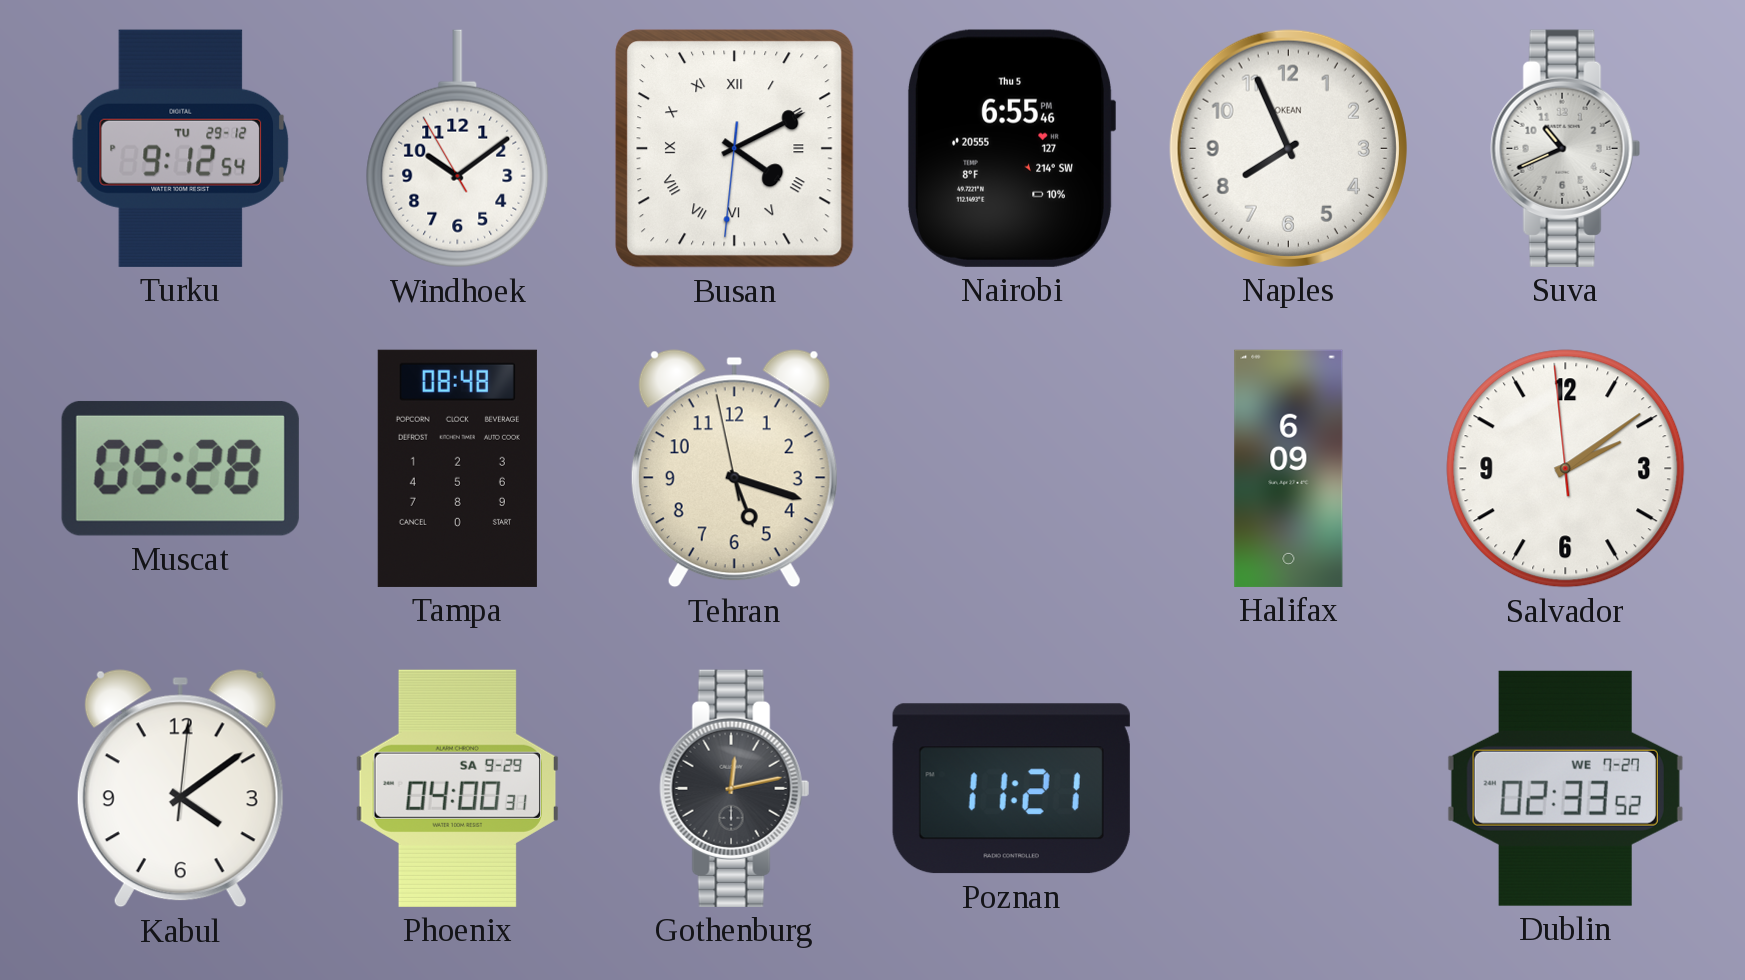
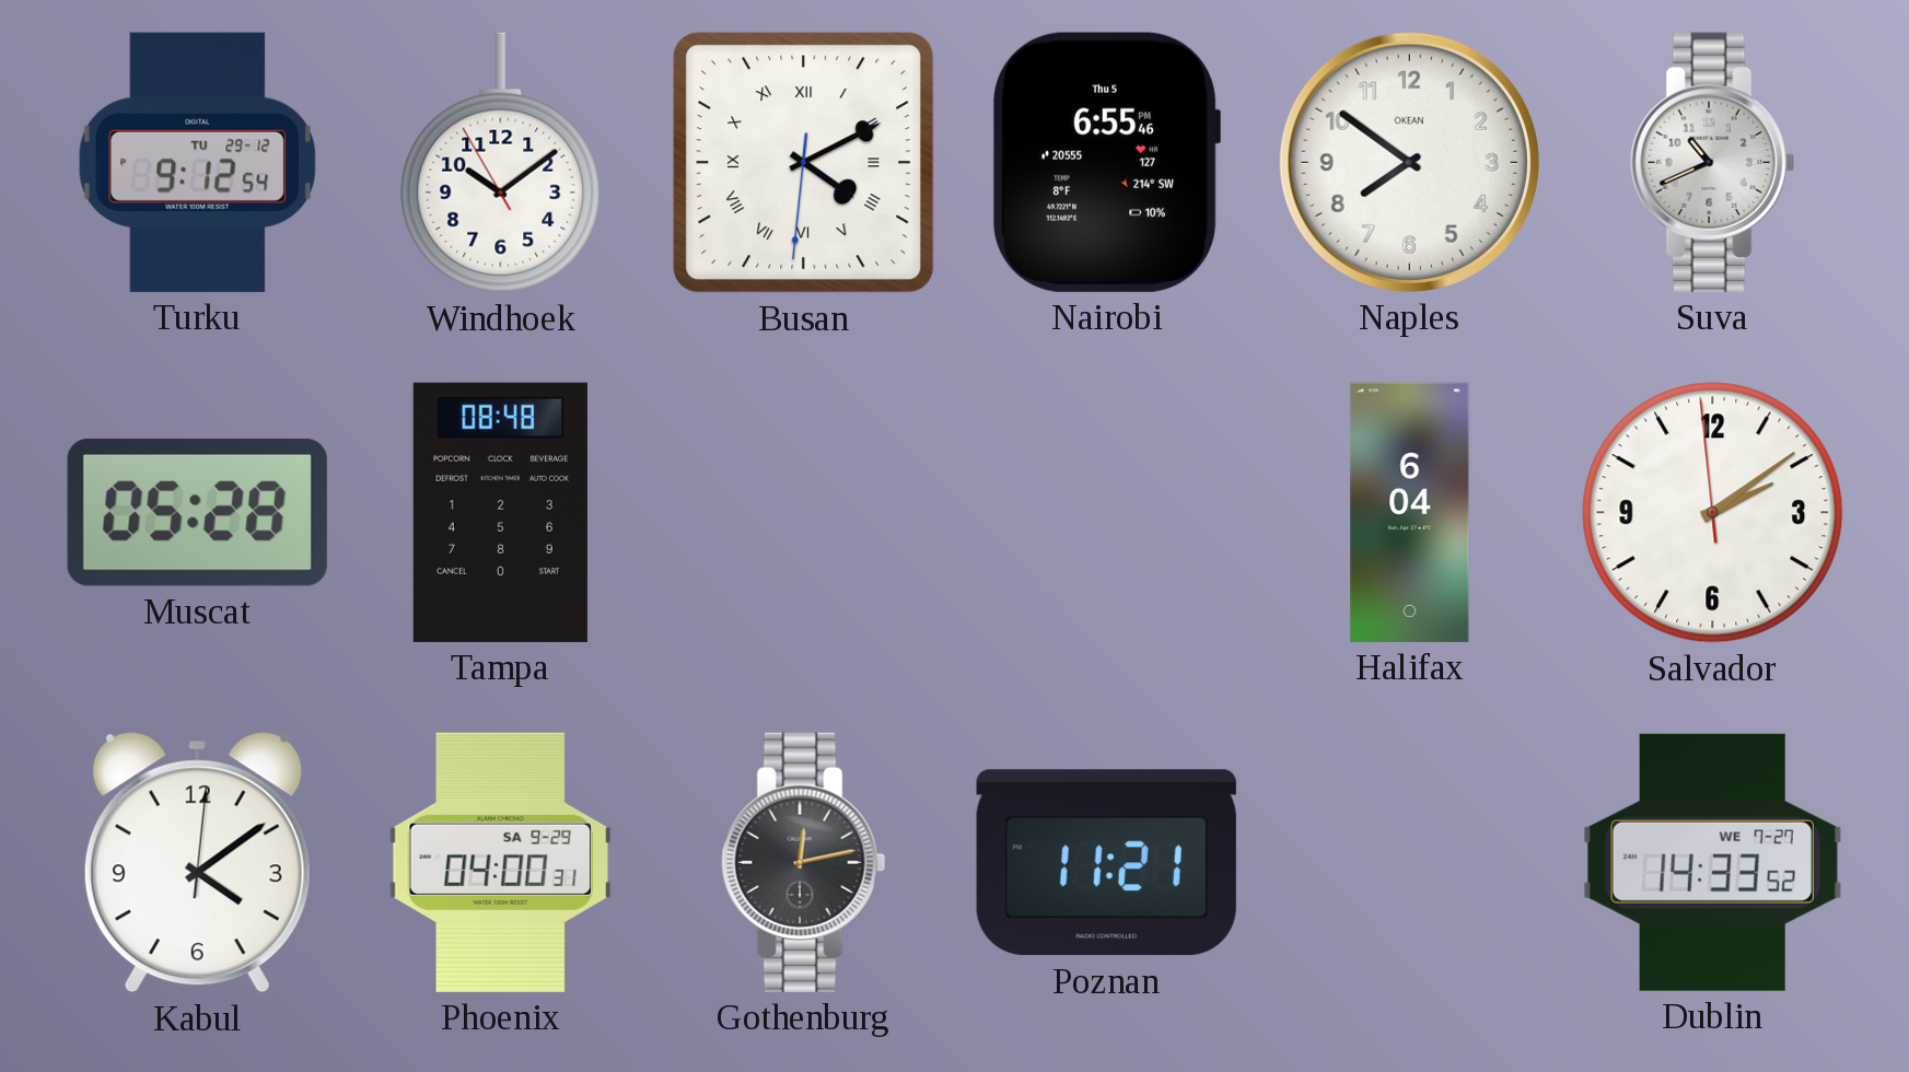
Naples: 7:56 -> 7:51 (1409, 162)
Tehran: 5:17 -> none (734, 469)
Halifax: 6:09 -> 6:04 (1410, 512)
Dublin: 02:33 -> 14:33 (1712, 862)
